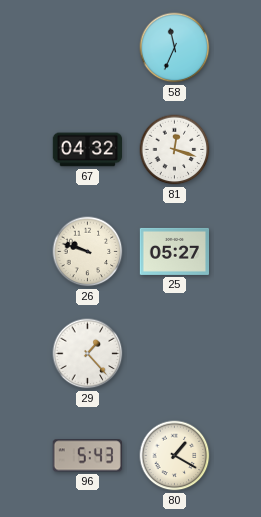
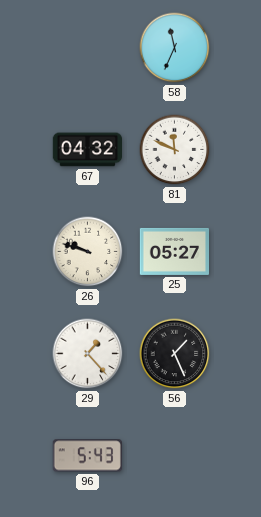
81: 12:18 -> 11:49 (175, 150)
56: none -> 1:26 (175, 354)
80: 1:20 -> none (175, 456)
